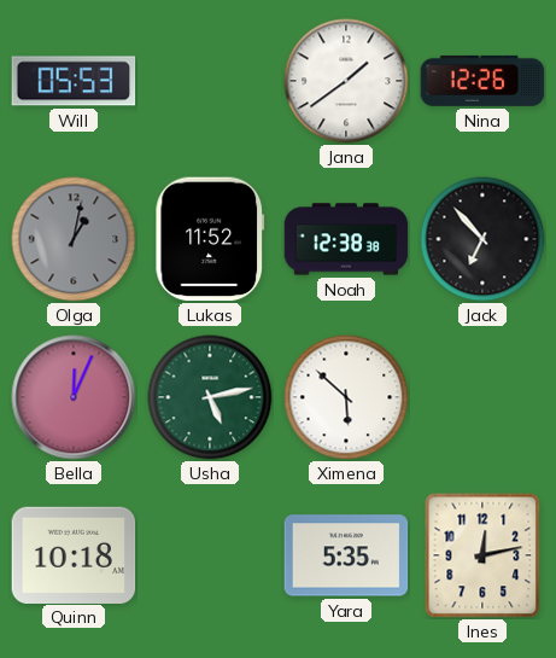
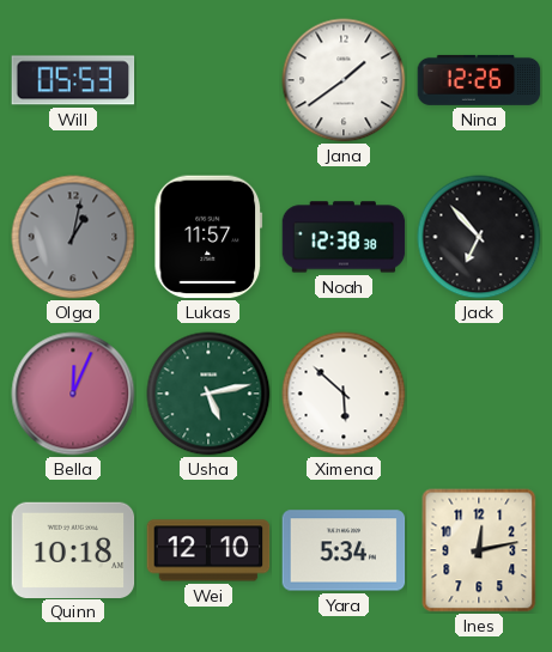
Lukas: 11:52 -> 11:57 (208, 237)
Wei: none -> 12:10 (208, 550)
Yara: 5:35 -> 5:34 (344, 550)
